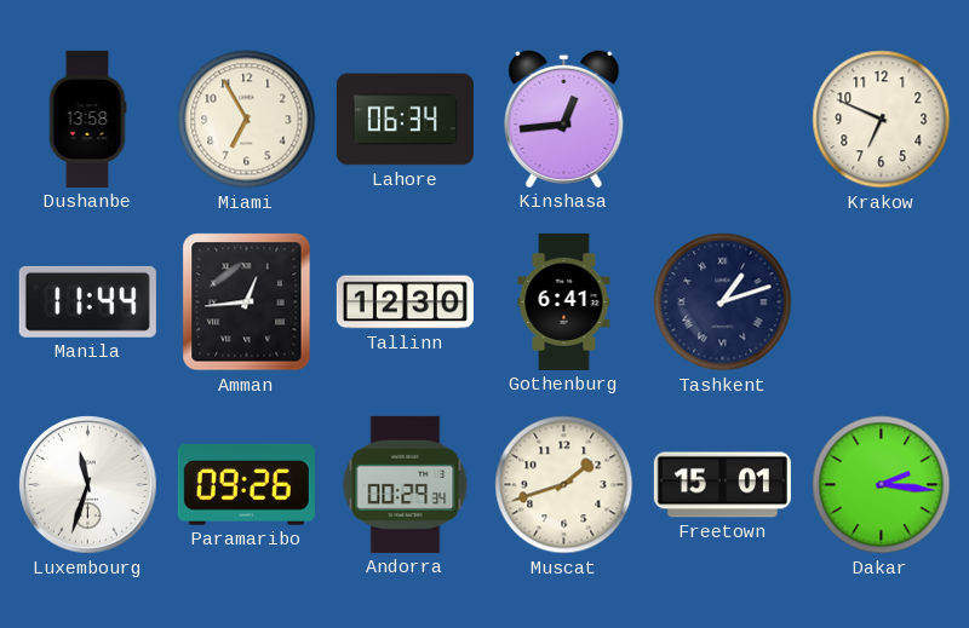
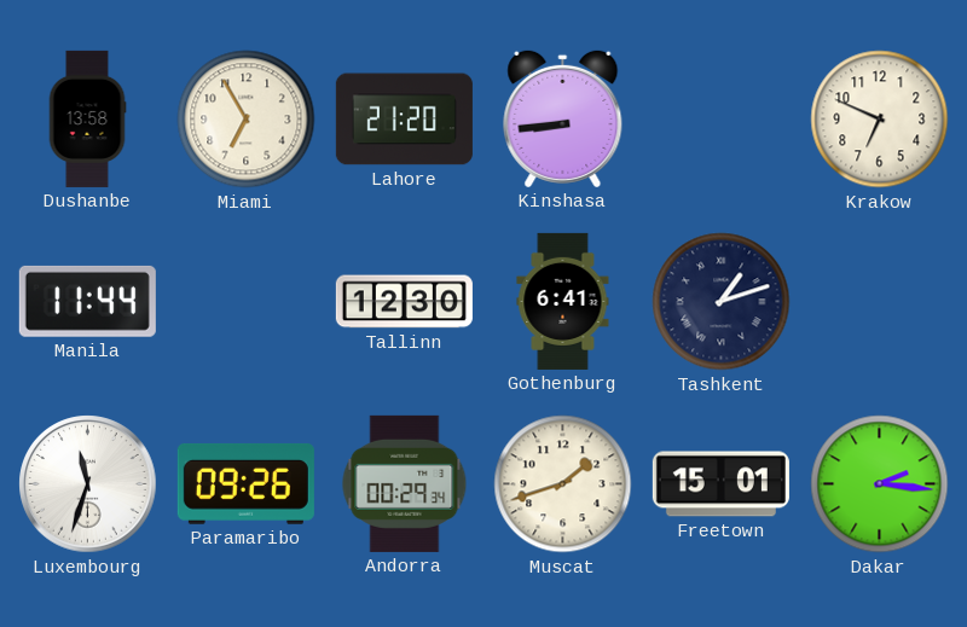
Lahore: 06:34 -> 21:20 (404, 120)
Kinshasa: 12:44 -> 8:44 (563, 118)
Amman: 12:44 -> none (247, 303)
